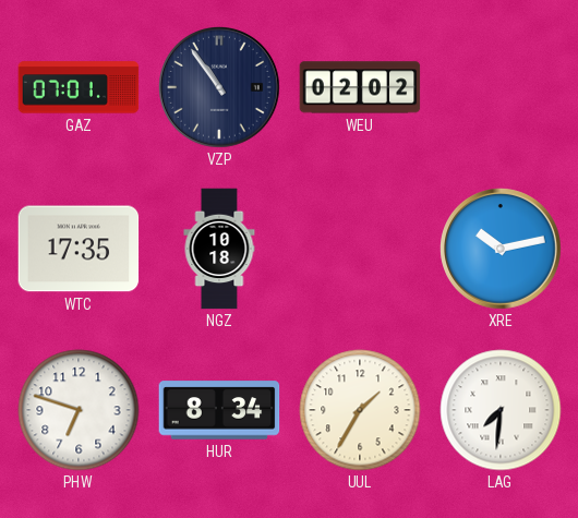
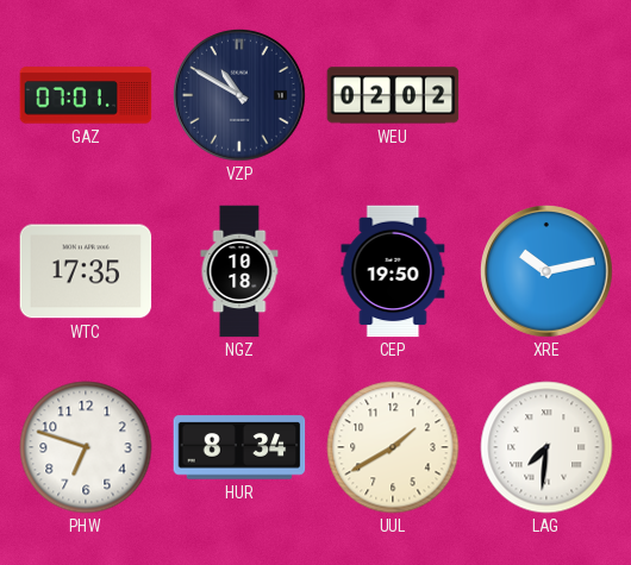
VZP: 10:54 -> 10:50 (240, 96)
CEP: none -> 19:50 (393, 271)
UUL: 1:35 -> 1:40 (393, 447)
